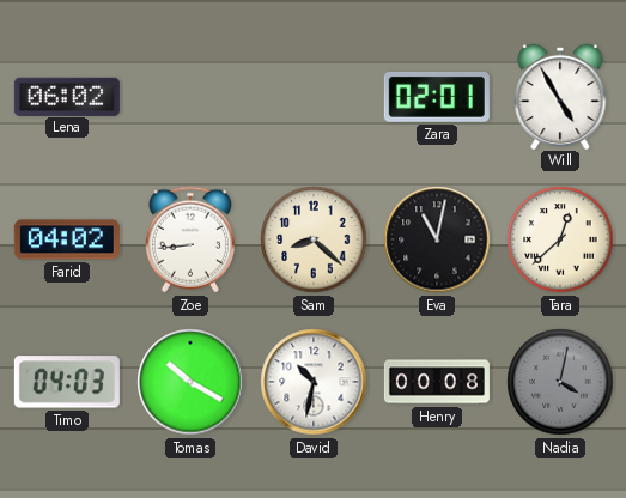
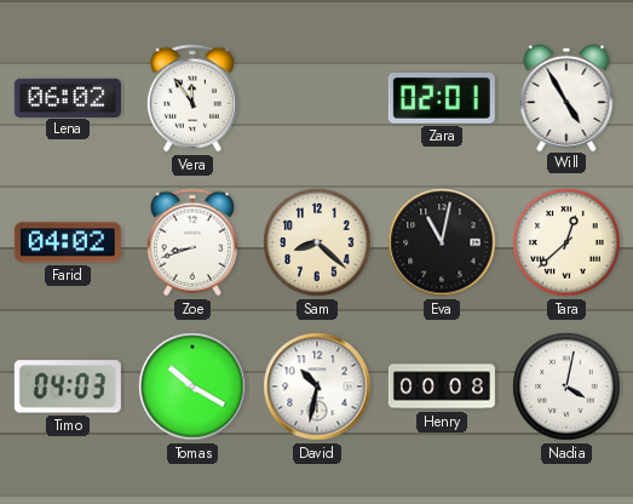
Vera: none -> 11:54 (192, 98)
Zoe: 8:44 -> 8:42 (192, 242)
Nadia dial: grey -> white (566, 386)
